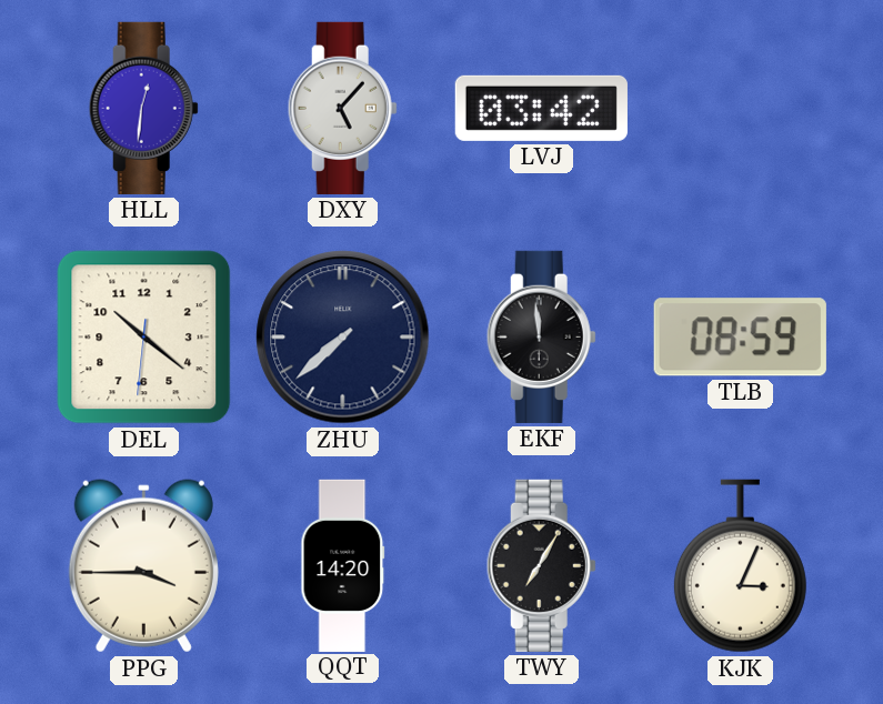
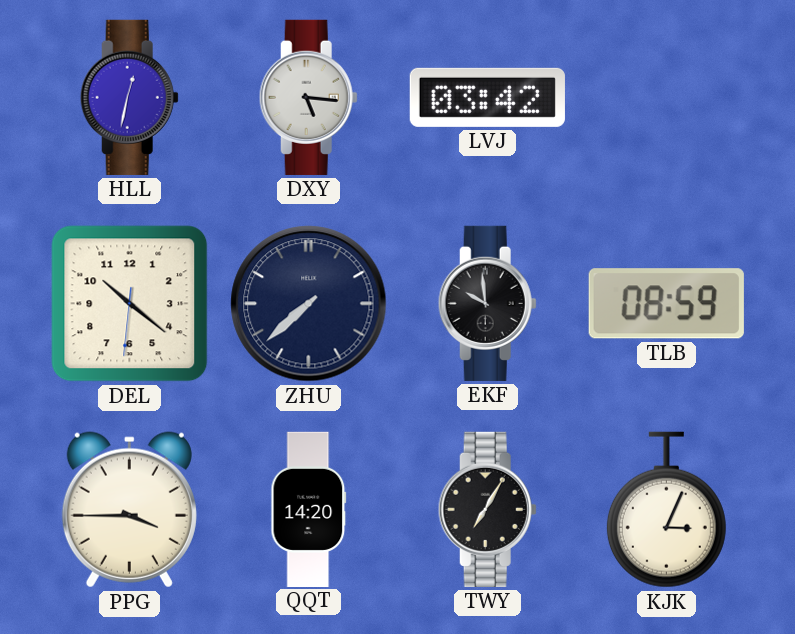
HLL: 12:31 -> 12:32 (129, 97)
DXY: 5:07 -> 5:16 (308, 97)
EKF: 11:59 -> 9:59 (487, 303)
